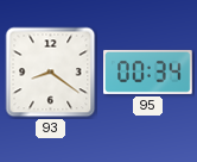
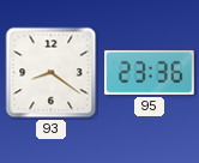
95: 00:34 -> 23:36 (150, 72)
